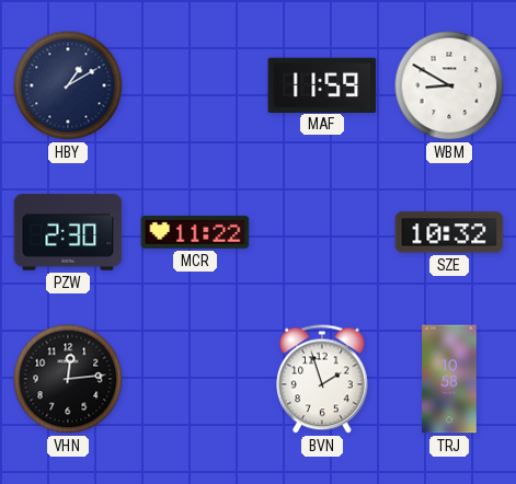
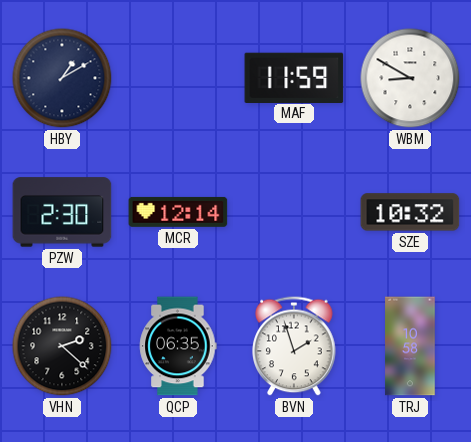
MCR: 11:22 -> 12:14 (178, 212)
VHN: 12:14 -> 2:22 (62, 346)
QCP: none -> 06:35 (178, 346)
